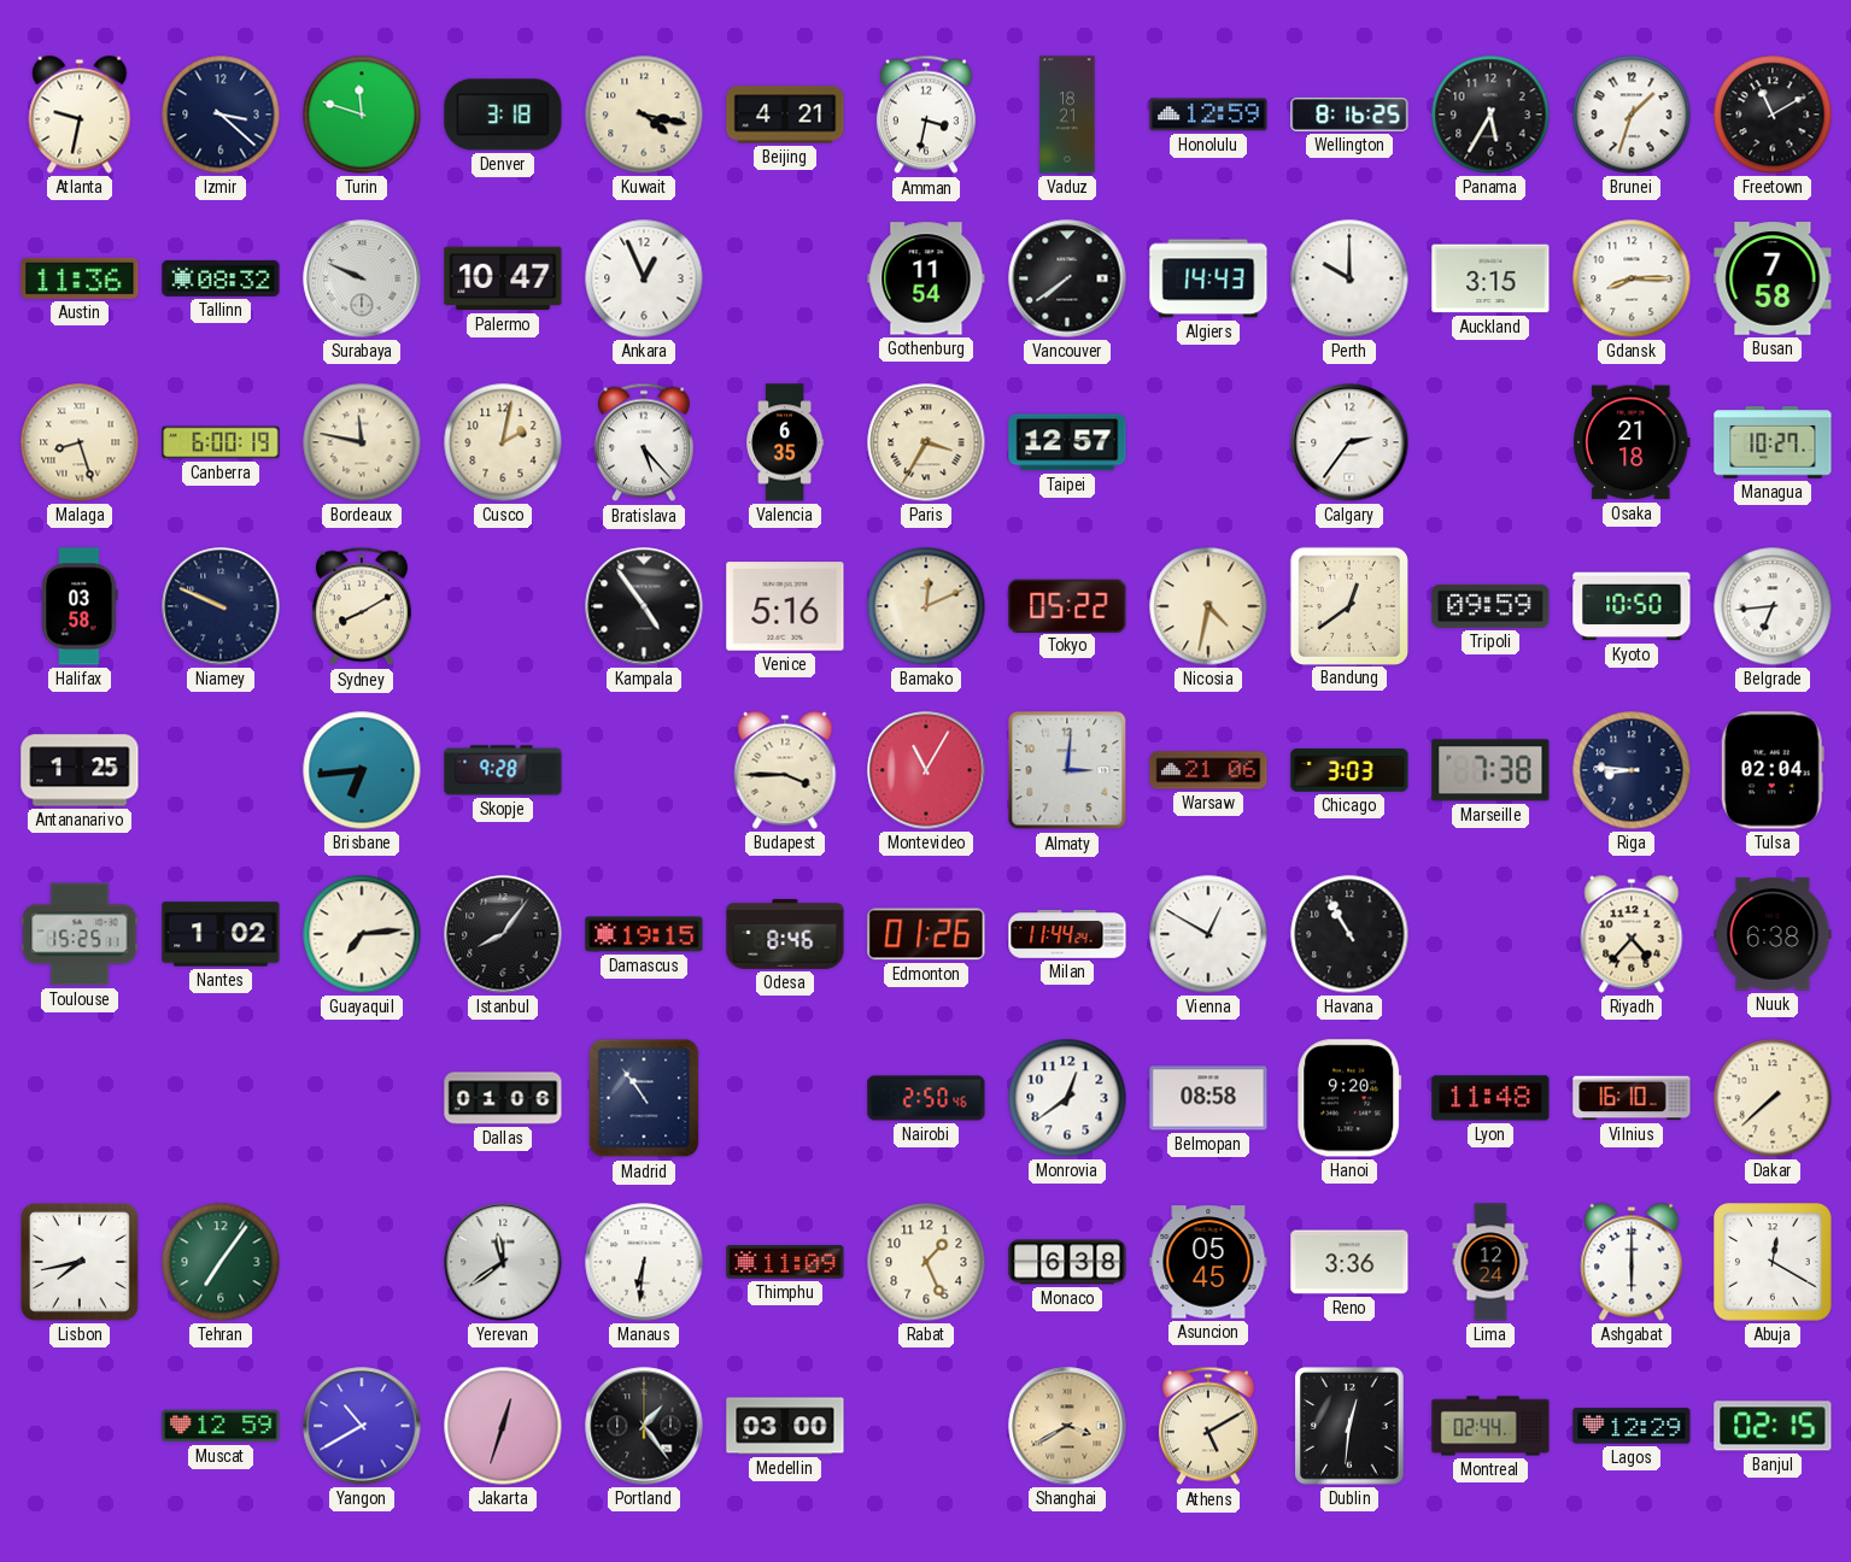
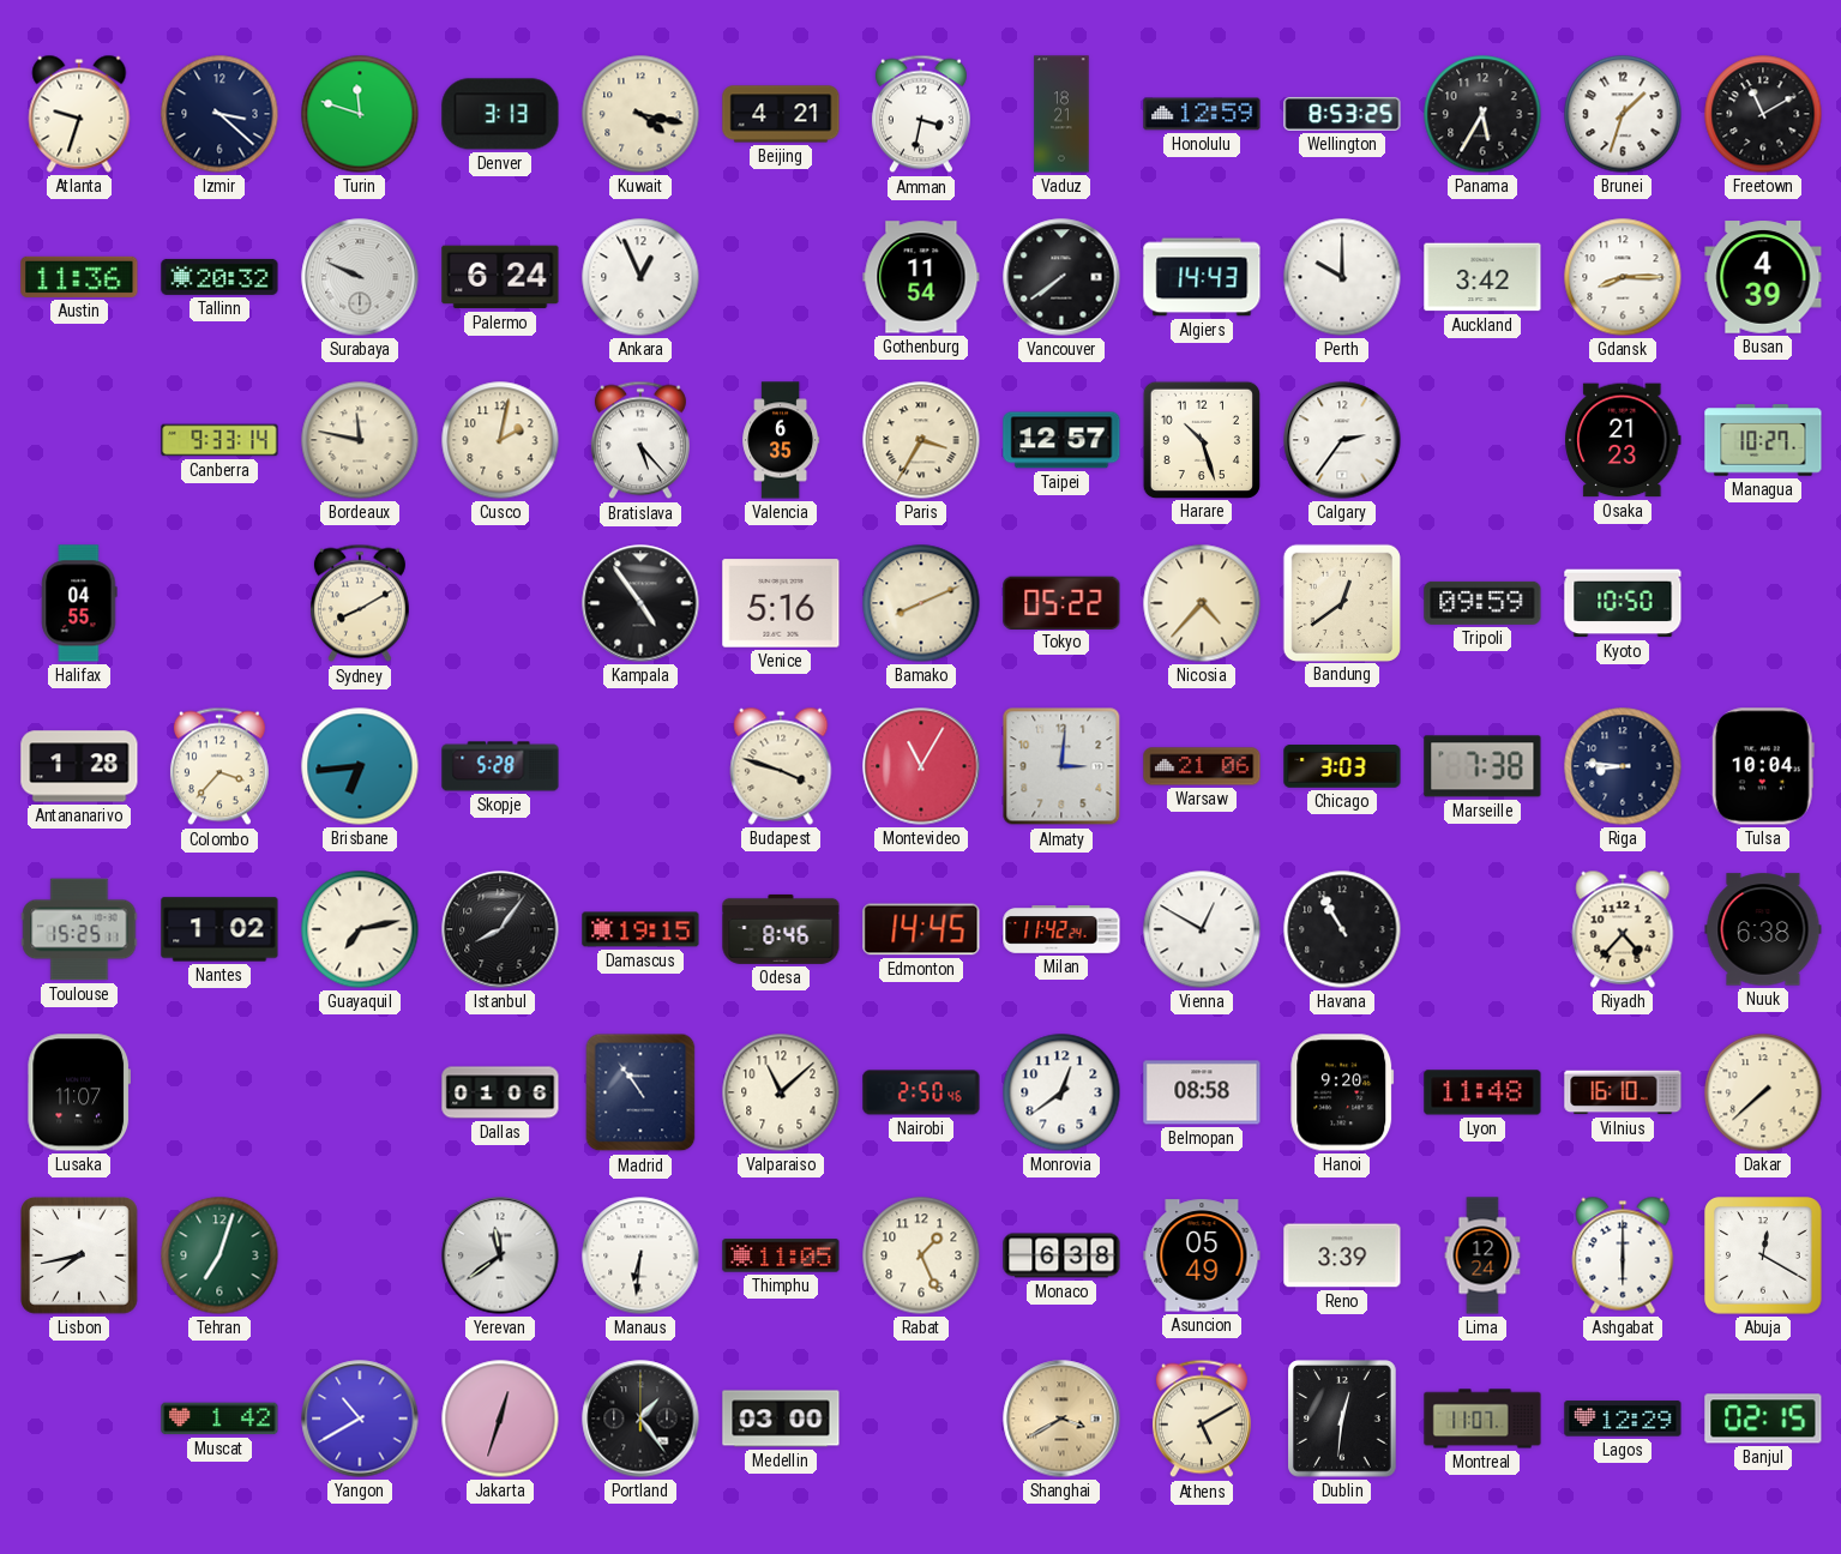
Atlanta: 9:32 -> 9:33 (79, 114)
Denver: 3:18 -> 3:13 (500, 114)
Wellington: 8:16 -> 8:53 (1342, 114)
Tallinn: 08:32 -> 20:32 (219, 277)
Palermo: 10:47 -> 6:24 (500, 277)
Auckland: 3:15 -> 3:42 (1482, 277)
Busan: 7:58 -> 4:39 (1763, 277)
Malaga: 8:27 -> none (80, 442)
Canberra: 6:00 -> 9:33 (219, 440)
Harare: none -> 10:27 (1201, 439)
Osaka: 21:18 -> 21:23 (1624, 440)
Halifax: 03:58 -> 04:55 (79, 603)
Niamey: 9:49 -> none (221, 606)
Bamako: 12:11 -> 8:11 (921, 603)
Nicosia: 4:32 -> 4:37 (1202, 603)
Belgrade: 6:44 -> none (1773, 606)
Antananarivo: 1:25 -> 1:28 (79, 766)
Colombo: none -> 3:37 (219, 766)
Skopje: 9:28 -> 5:28 (500, 766)
Budapest: 3:45 -> 3:48 (781, 766)
Tulsa: 02:04 -> 10:04 (1763, 766)
Guayaquil: 7:14 -> 7:13 (360, 929)
Edmonton: 01:26 -> 14:45 (921, 929)
Milan: 11:44 -> 11:42 (1061, 929)
Lusaka: none -> 11:07 (78, 1092)
Valparaiso: none -> 11:08 (781, 1092)
Tehran: 7:06 -> 7:03 (219, 1255)
Thimphu: 11:09 -> 11:05 (781, 1255)
Asuncion: 05:45 -> 05:49 (1202, 1255)
Reno: 3:36 -> 3:39 (1342, 1255)
Muscat: 12:59 -> 1:42 (219, 1419)
Montreal: 02:44 -> 11:07 (1482, 1419)
